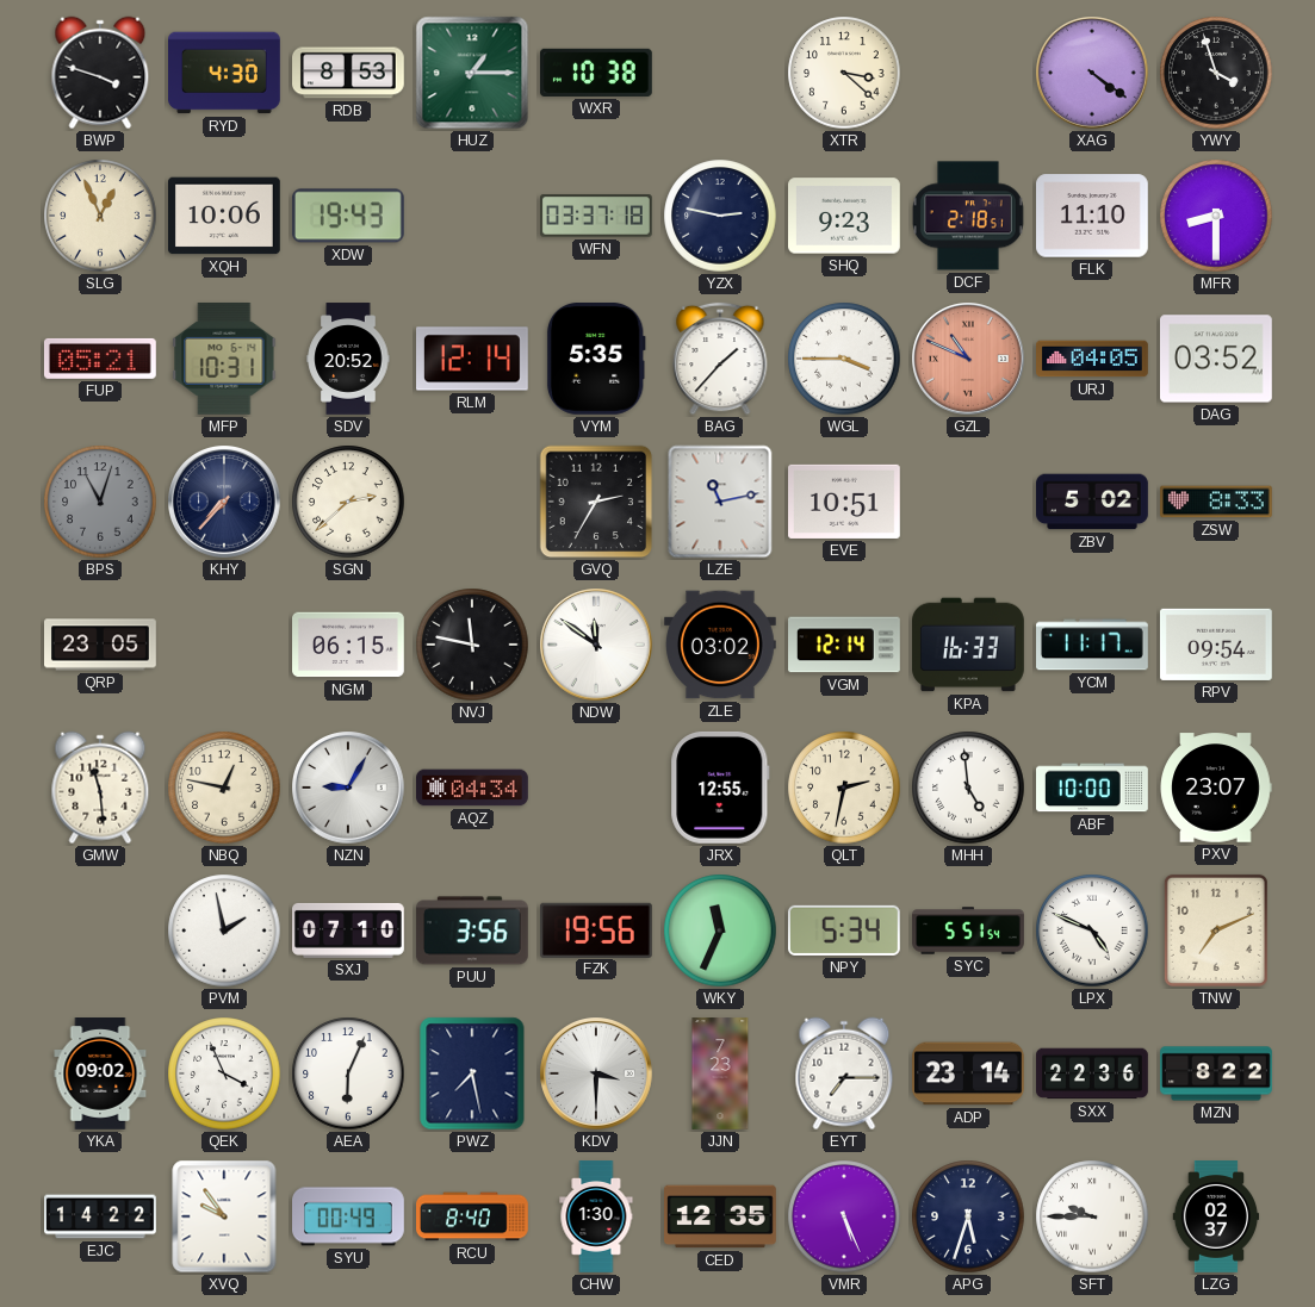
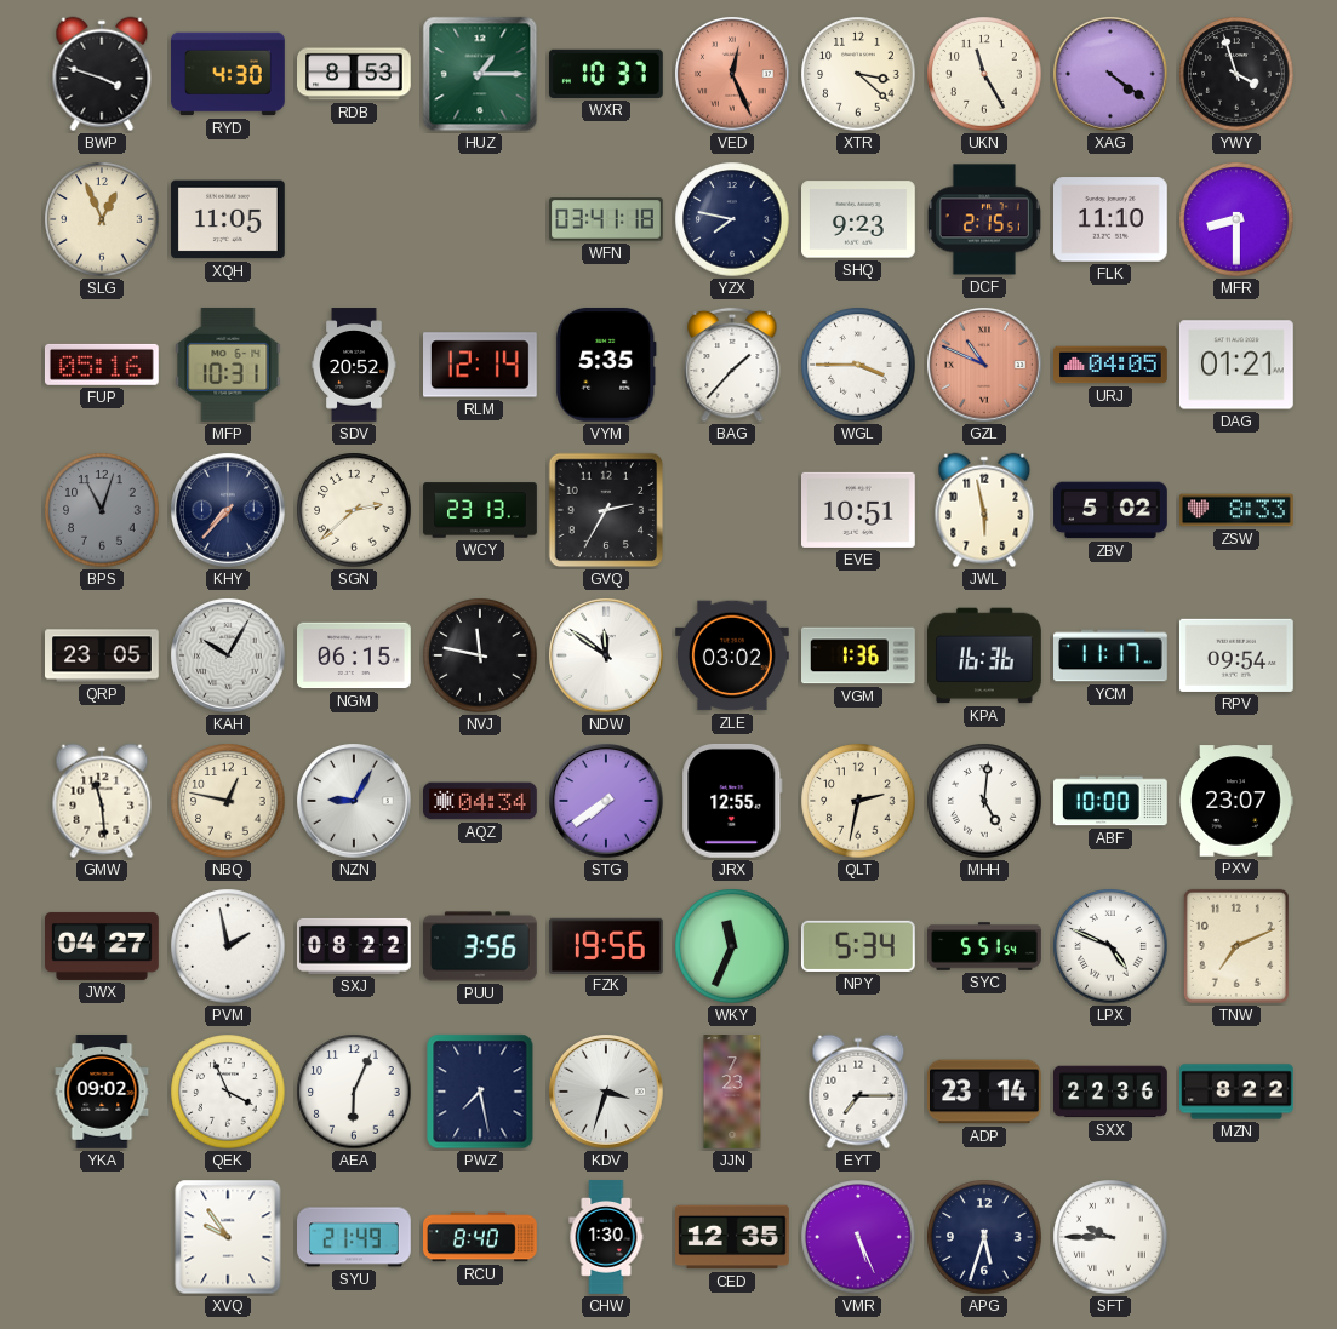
WXR: 10:38 -> 10:37 (606, 74)
VED: none -> 12:26 (732, 74)
UKN: none -> 11:25 (984, 74)
XQH: 10:06 -> 11:05 (229, 219)
XDW: 19:43 -> none (348, 216)
WFN: 03:37 -> 03:41 (607, 219)
YZX: 2:47 -> 7:47 (732, 219)
DCF: 2:18 -> 2:15 (984, 219)
FUP: 05:21 -> 05:16 (102, 365)
DAG: 03:52 -> 01:21 (1238, 365)
WCY: none -> 23:13 (480, 510)
LZE: 11:13 -> none (720, 502)
JWL: none -> 5:58 (984, 510)
KAH: none -> 10:05 (228, 655)
VGM: 12:14 -> 1:36 (859, 655)
KPA: 16:33 -> 16:36 (985, 655)
STG: none -> 7:39 (606, 801)
MHH: 4:59 -> 5:01 (984, 801)
JWX: none -> 04:27 (103, 946)
SXJ: 07:10 -> 08:22 (355, 946)
KDV: 3:30 -> 3:33 (606, 1092)
EJC: 14:22 -> none (100, 1216)
SYU: 00:49 -> 21:49 (354, 1237)
LZG: 02:37 -> none (1216, 1218)
